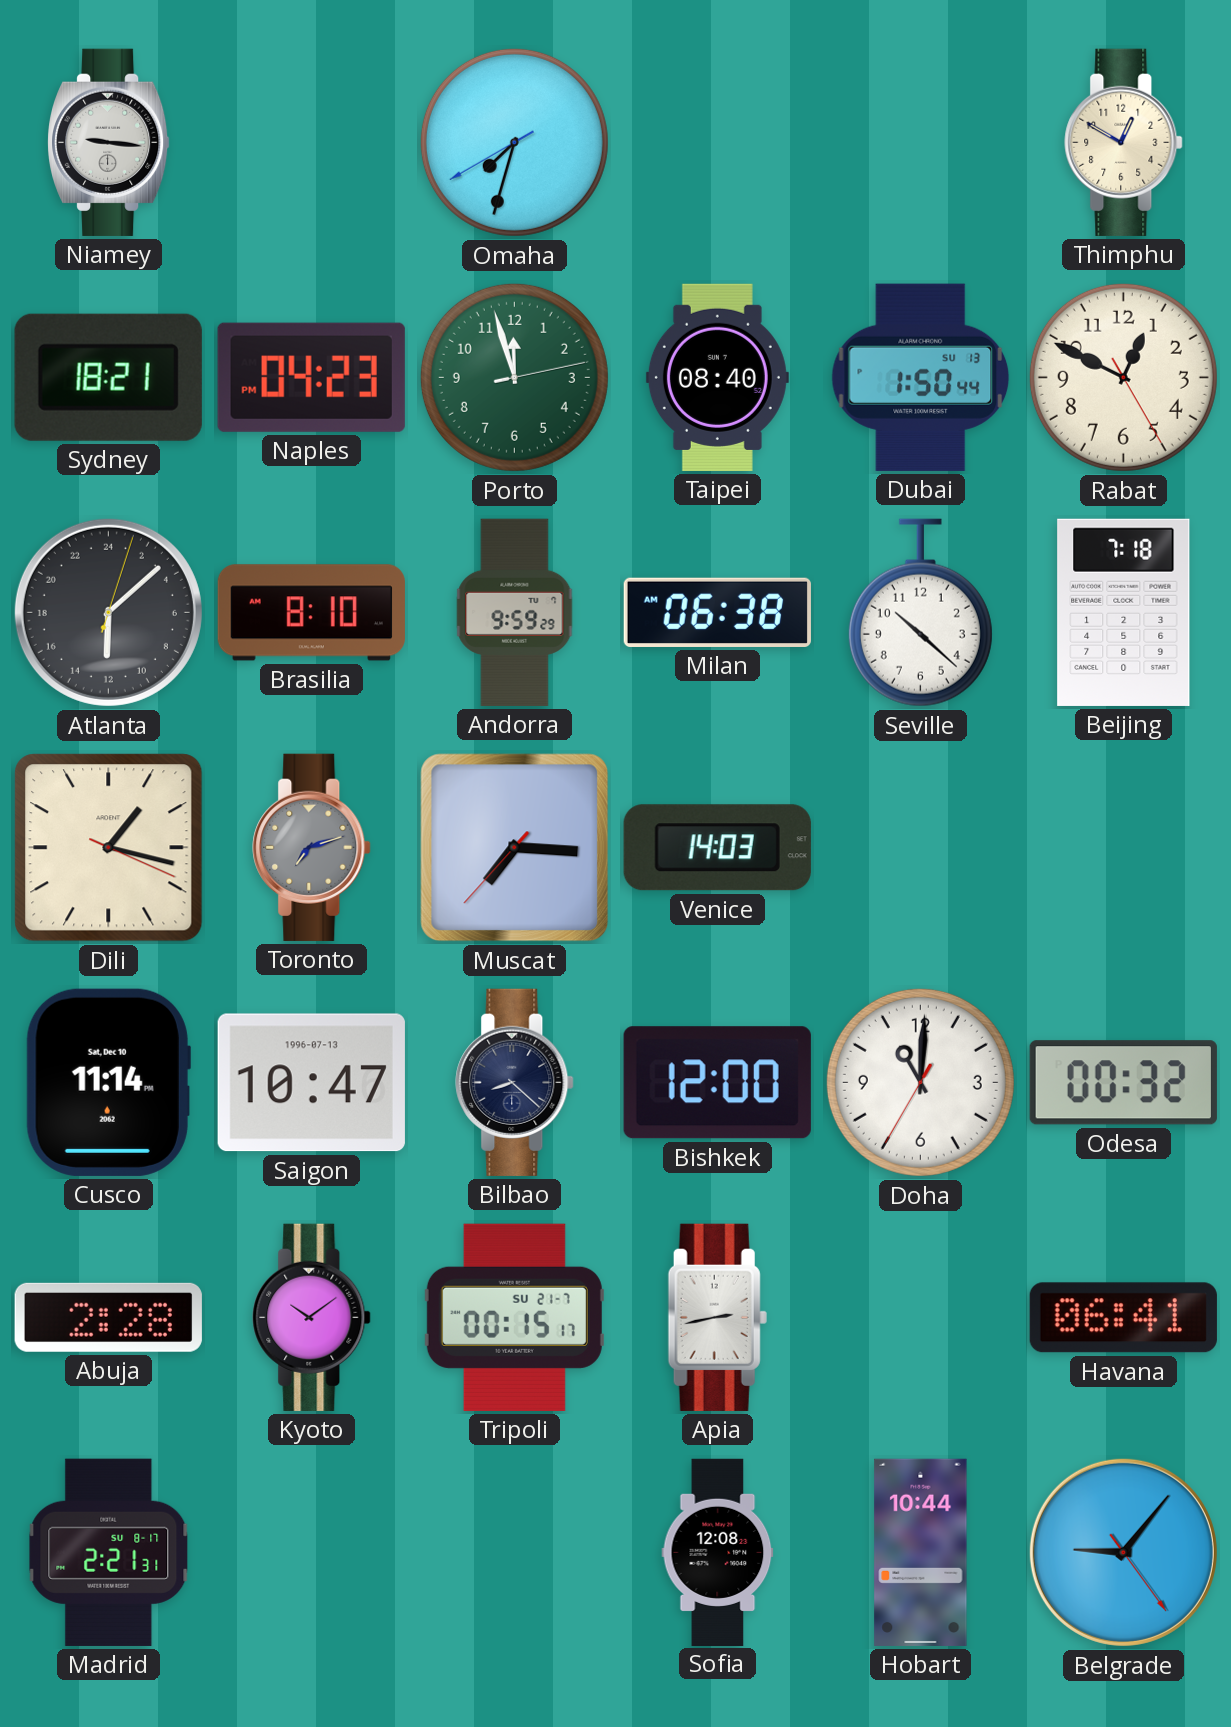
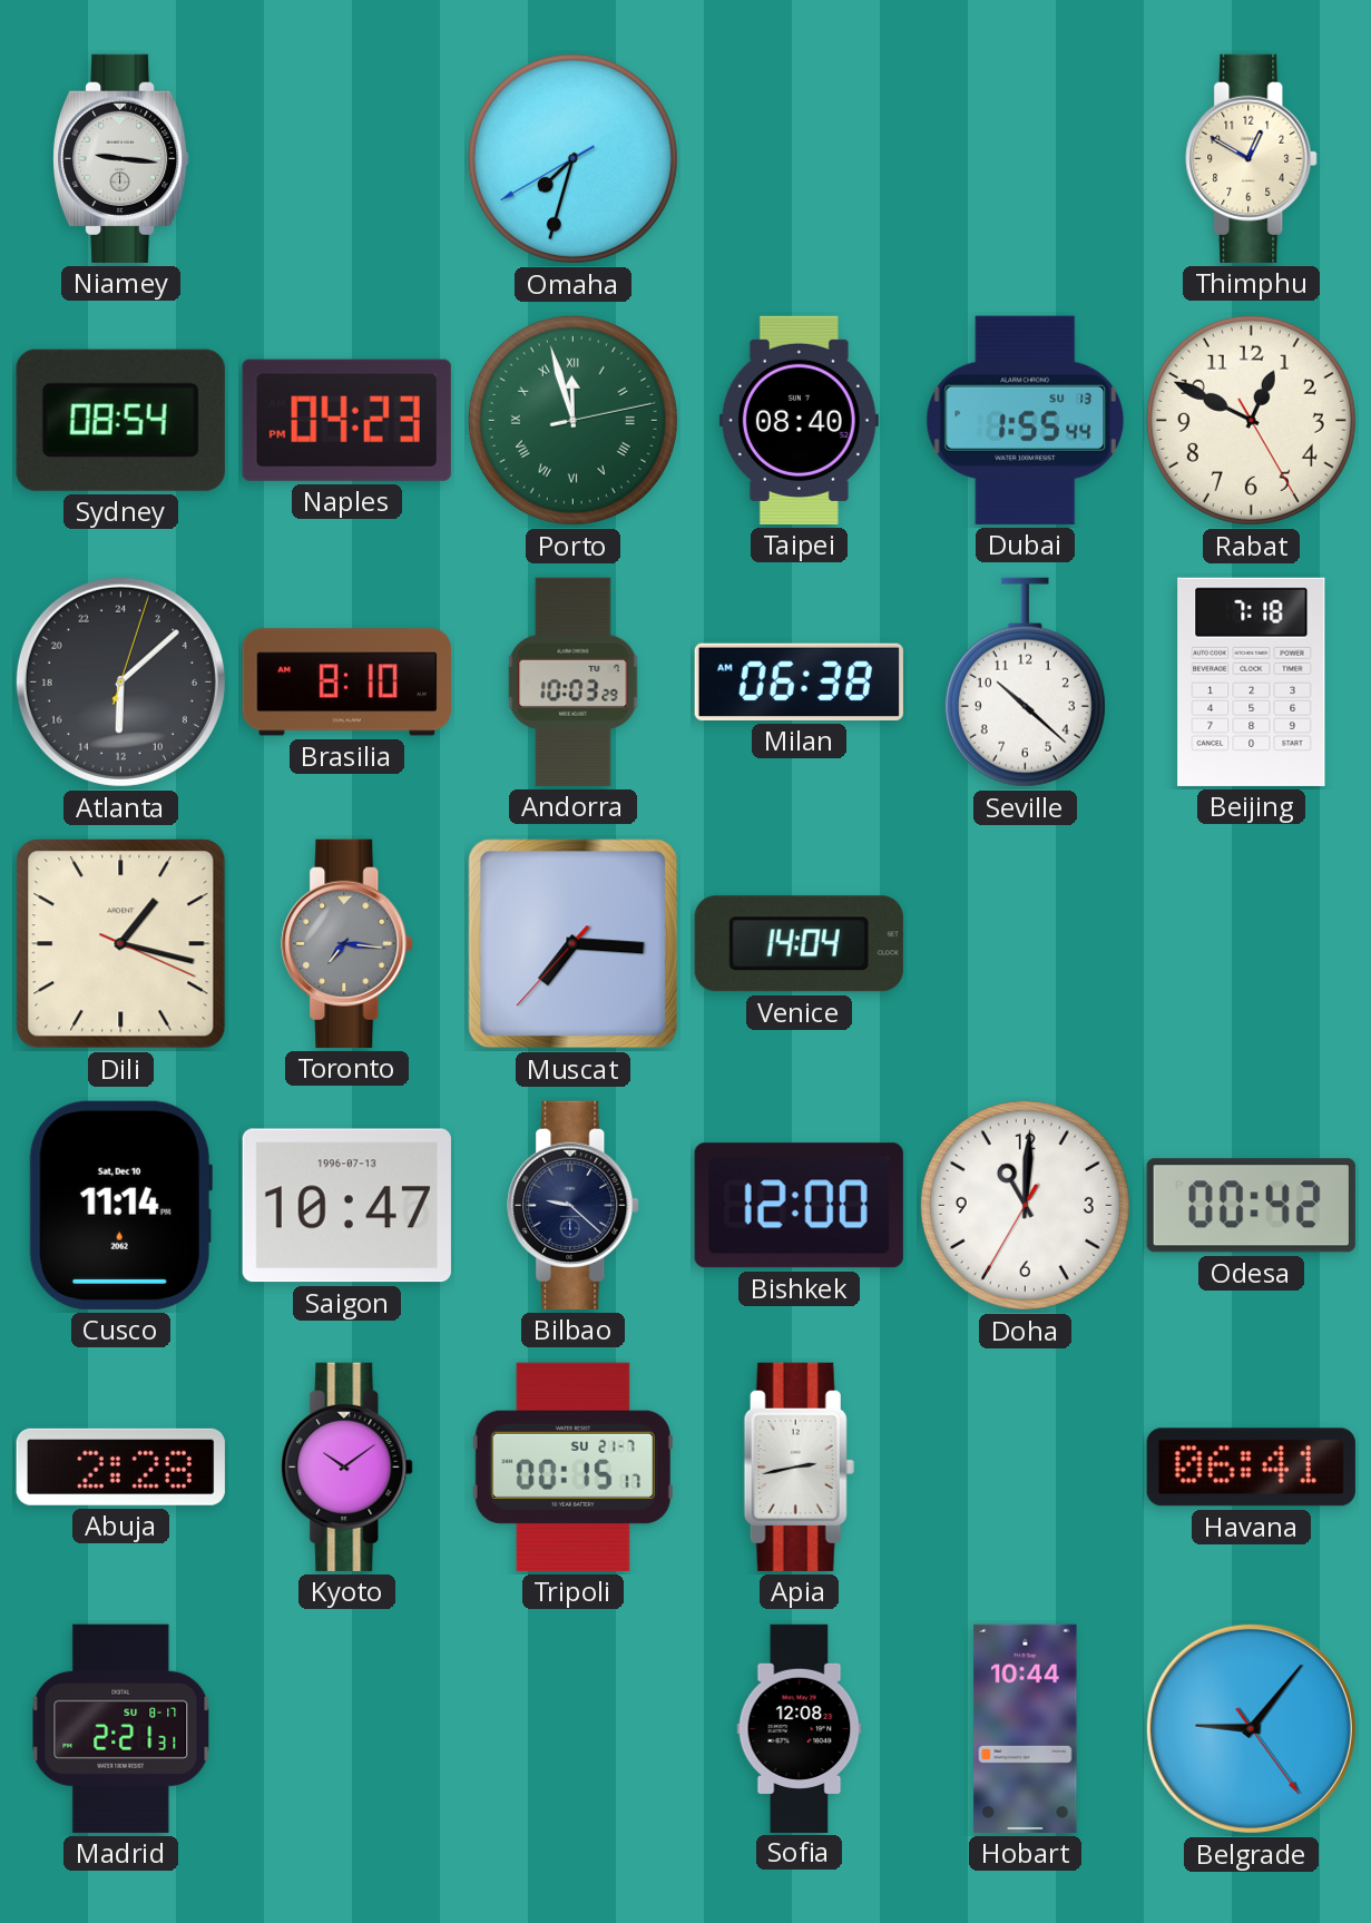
Sydney: 18:21 -> 08:54 (120, 420)
Porto numerals: Arabic -> Roman (572, 420)
Dubai: 1:50 -> 1:55 (1026, 420)
Andorra: 9:59 -> 10:03 (574, 681)
Toronto: 7:12 -> 7:16 (347, 943)
Venice: 14:03 -> 14:04 (799, 944)
Bilbao: 8:22 -> 9:22 (574, 1205)
Odesa: 00:32 -> 00:42 (1251, 1206)
